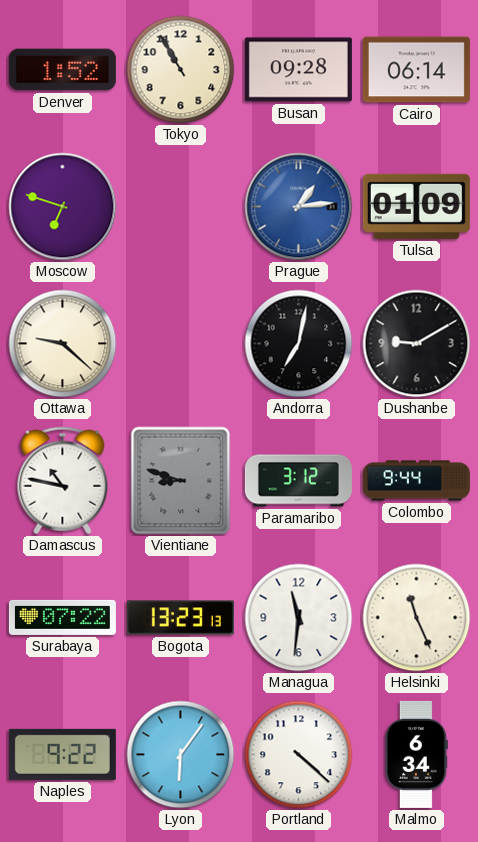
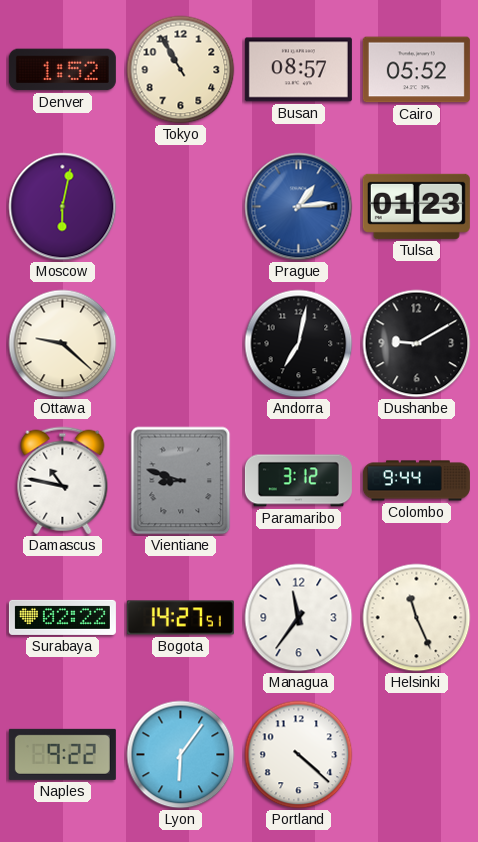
Busan: 09:28 -> 08:57 (298, 70)
Cairo: 06:14 -> 05:52 (416, 70)
Moscow: 6:48 -> 6:02 (63, 207)
Tulsa: 01:09 -> 01:23 (416, 206)
Surabaya: 07:22 -> 02:22 (62, 617)
Bogota: 13:23 -> 14:27 (180, 618)
Managua: 11:31 -> 11:36 (299, 618)
Malmo: 6:34 -> none (416, 754)
